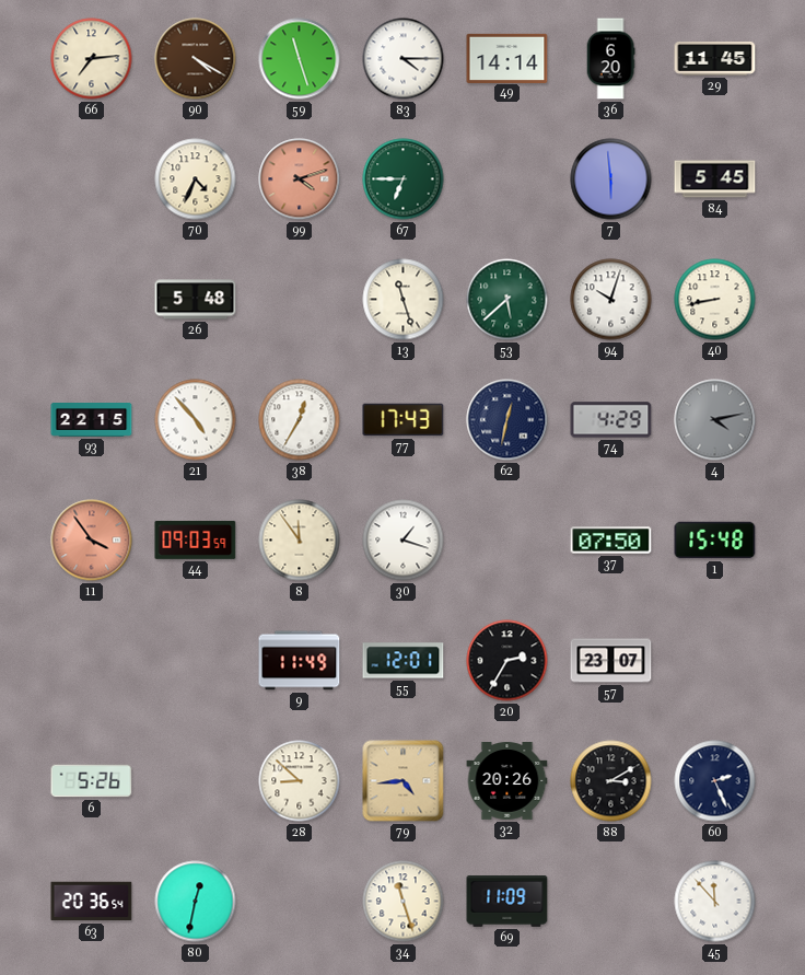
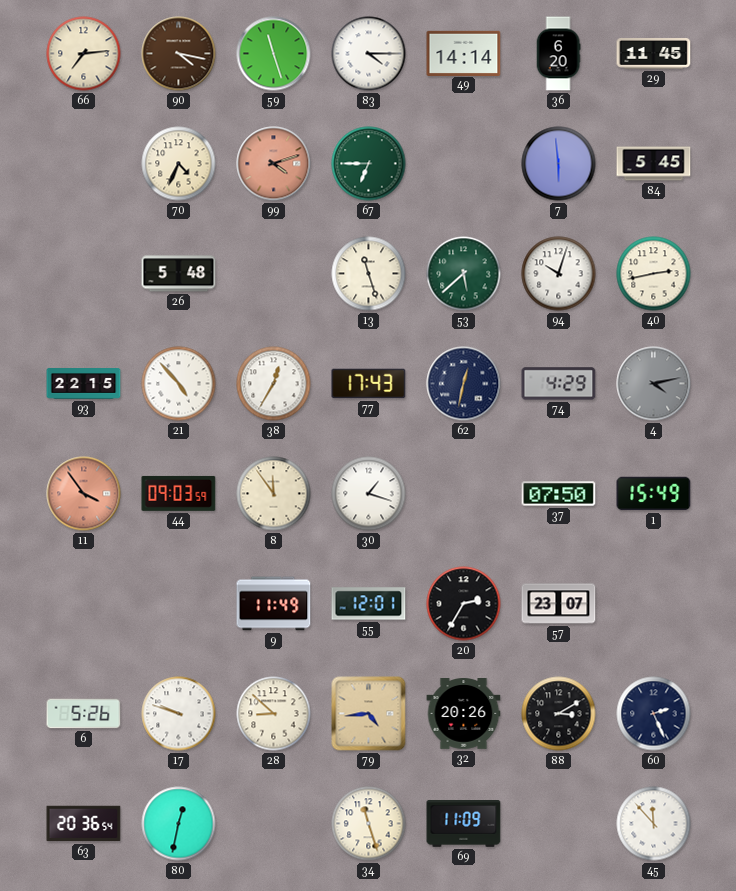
90: 4:20 -> 4:17 (179, 54)
40: 8:43 -> 2:43 (654, 274)
1: 15:48 -> 15:49 (654, 494)
17: none -> 9:48 (179, 714)
